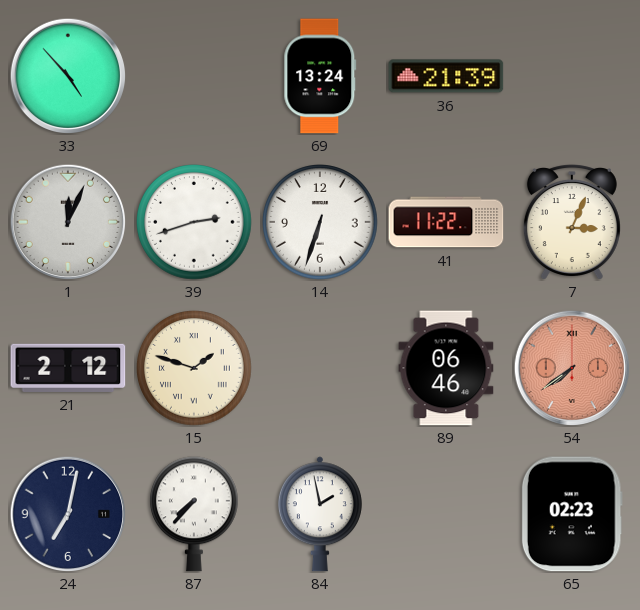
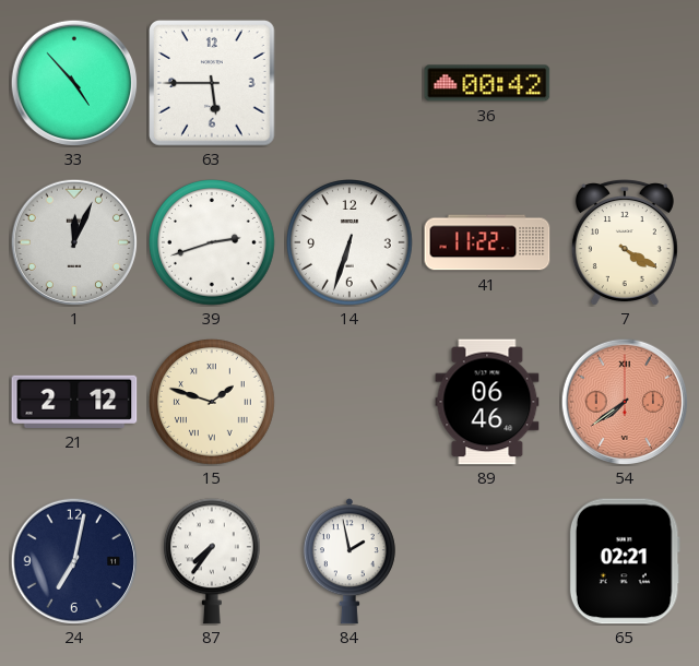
63: none -> 5:45 (213, 84)
69: 13:24 -> none (320, 76)
36: 21:39 -> 00:42 (487, 83)
7: 3:04 -> 4:20 (625, 242)
87: 7:37 -> 7:36 (212, 561)
65: 02:23 -> 02:21 (625, 561)
